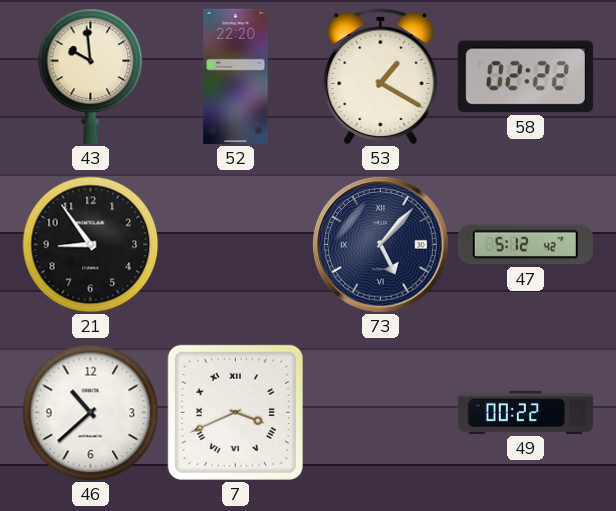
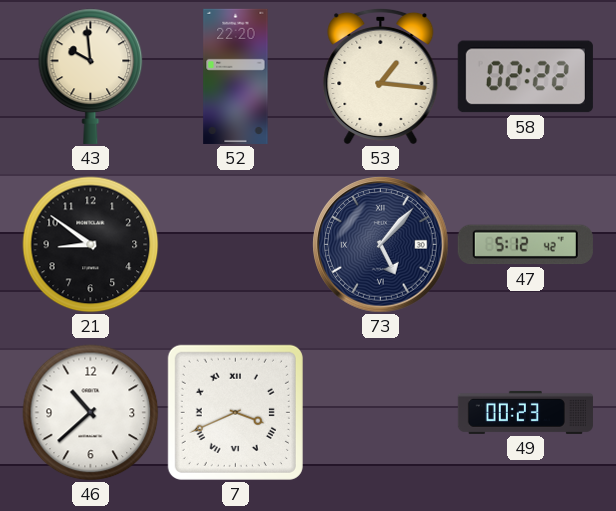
53: 1:20 -> 1:16 (381, 76)
21: 8:54 -> 8:51 (91, 245)
49: 00:22 -> 00:23 (525, 412)
